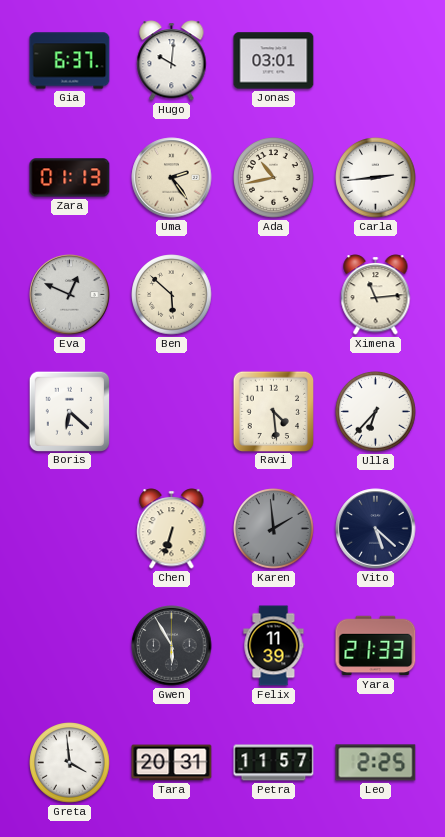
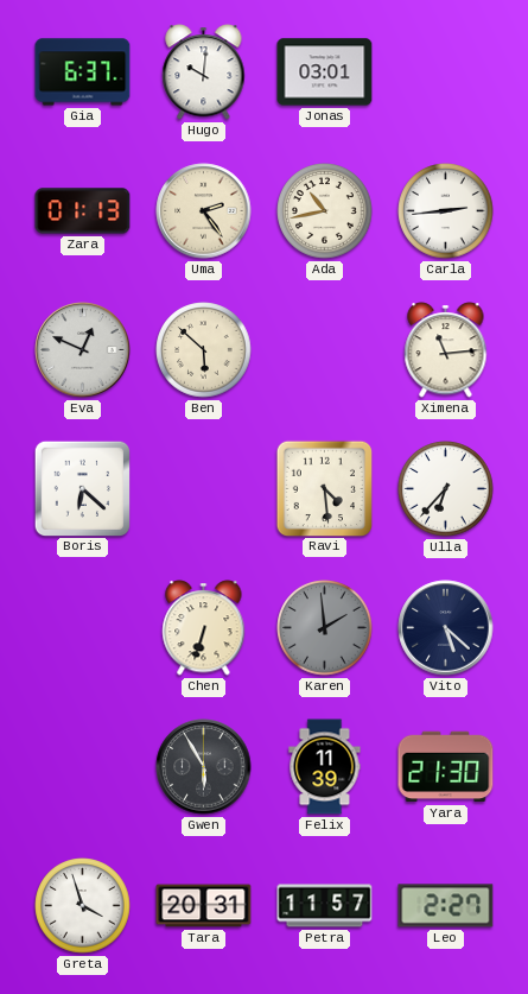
Yara: 21:33 -> 21:30 (446, 767)
Greta: 3:59 -> 3:57 (83, 906)
Leo: 2:25 -> 2:27 (446, 906)
